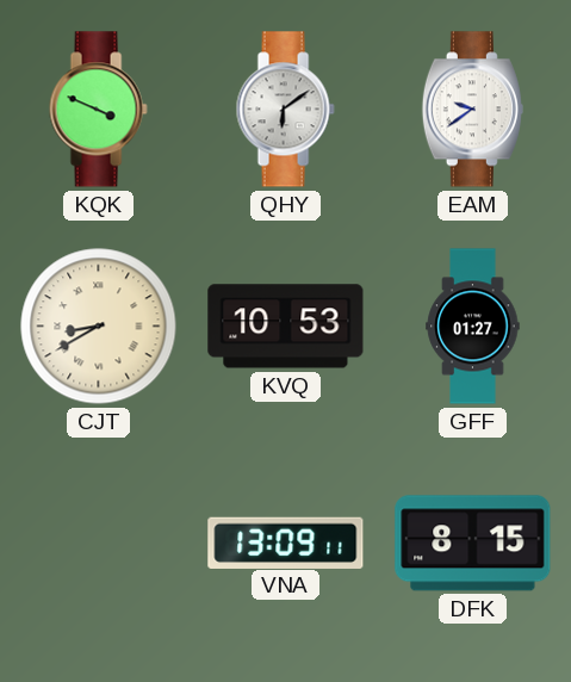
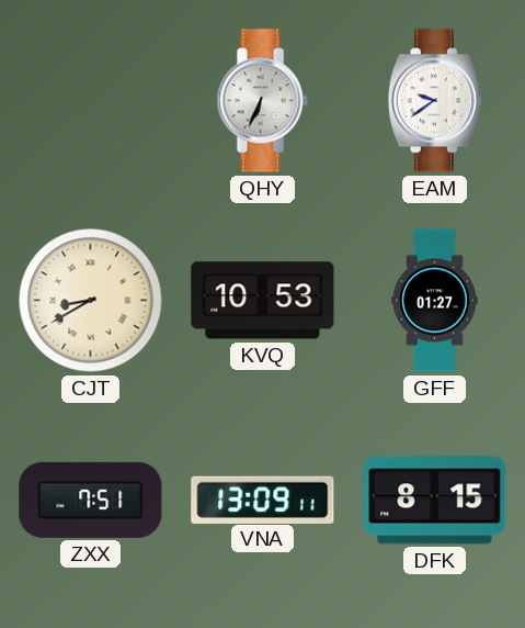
KQK: 3:49 -> none (98, 110)
QHY: 6:09 -> 6:34 (262, 101)
ZXX: none -> 7:51 (91, 500)
